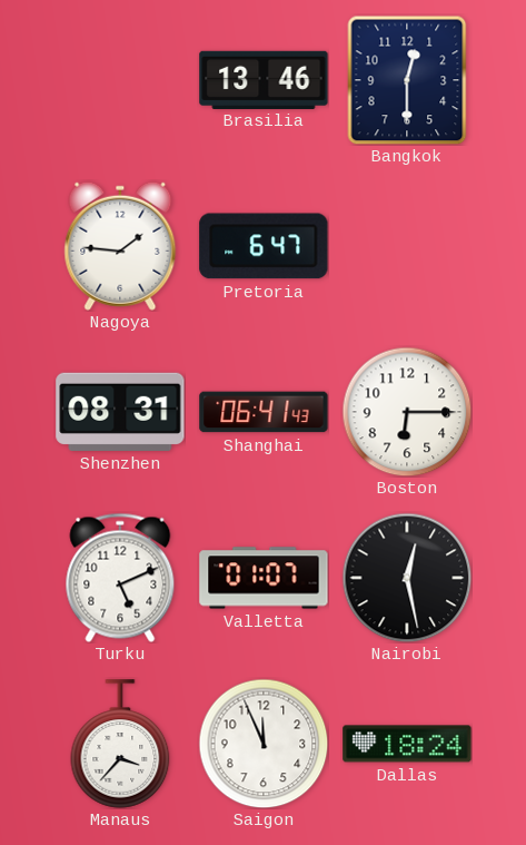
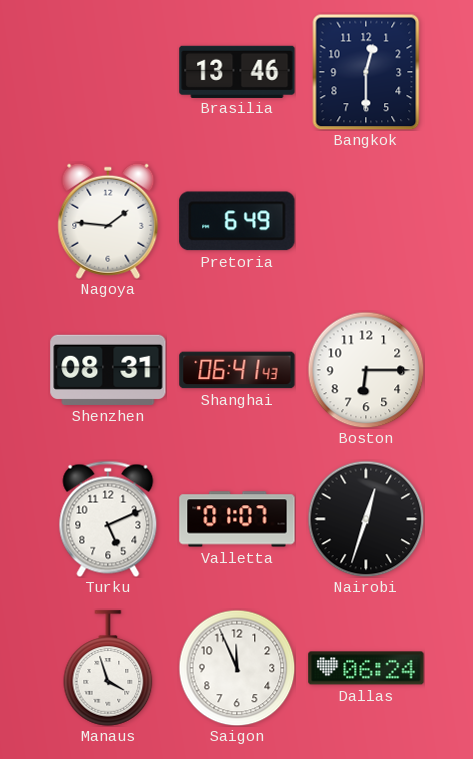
Pretoria: 6:47 -> 6:49 (237, 221)
Nairobi: 12:28 -> 12:33 (366, 519)
Manaus: 3:37 -> 3:57 (108, 668)
Dallas: 18:24 -> 06:24 (366, 668)
